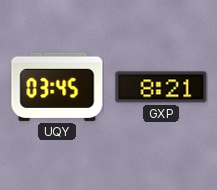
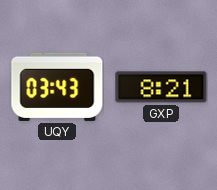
UQY: 03:45 -> 03:43 (57, 87)
